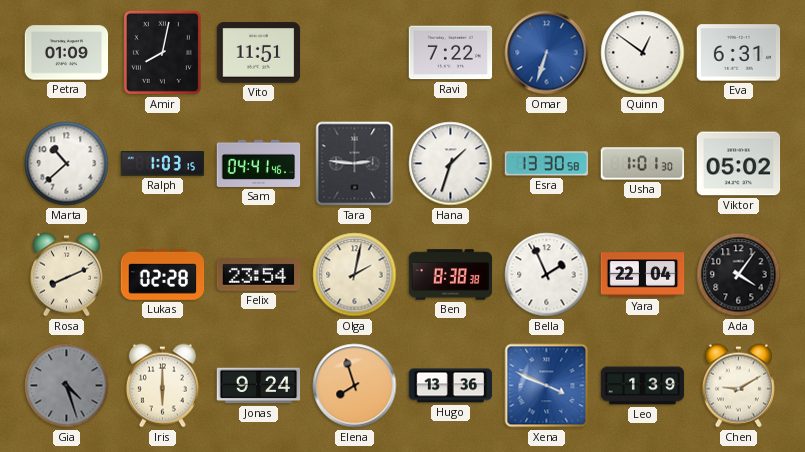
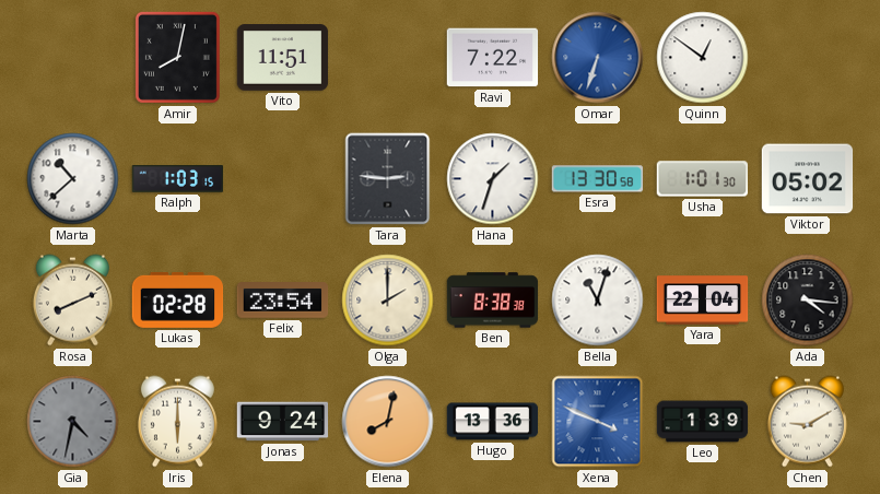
Petra: 01:09 -> none (67, 53)
Eva: 6:31 -> none (739, 53)
Sam: 04:41 -> none (259, 163)
Olga: 2:02 -> 2:00 (388, 301)
Bella: 1:56 -> 11:03 (598, 301)
Ada: 4:06 -> 4:16 (808, 301)
Gia: 4:27 -> 4:32 (73, 422)
Elena: 7:57 -> 8:02 (388, 422)
